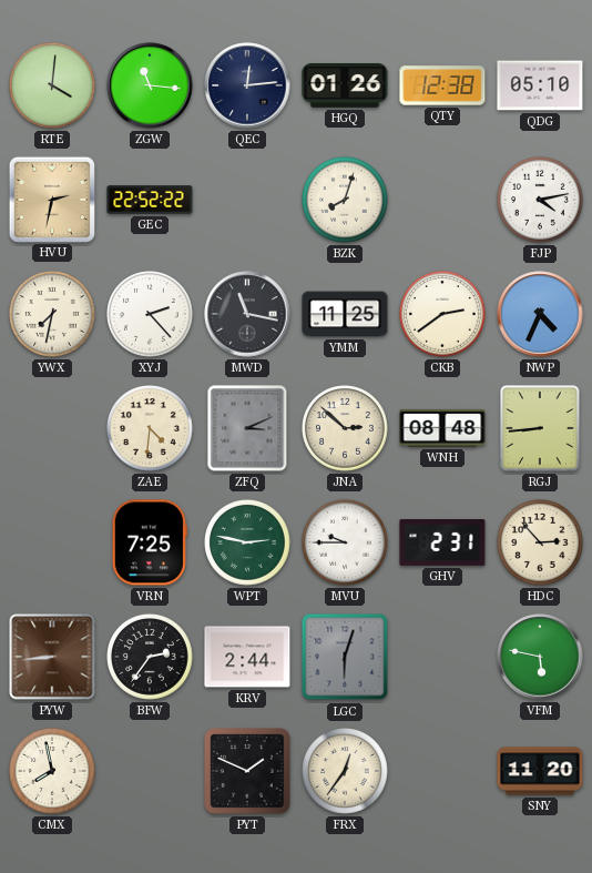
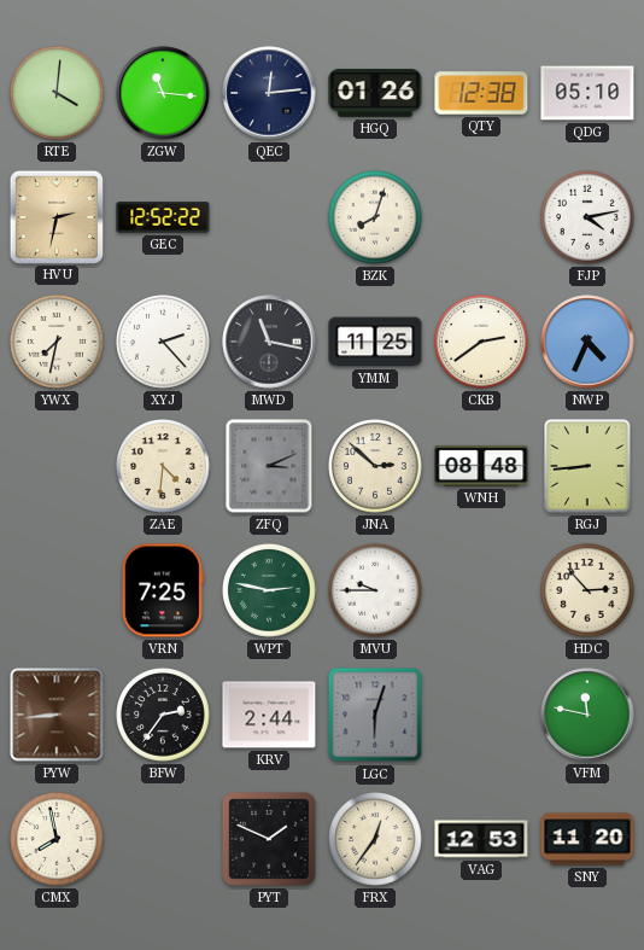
GEC: 22:52 -> 12:52 (163, 217)
GHV: 2:31 -> none (442, 544)
VFM: 5:47 -> 11:47 (587, 715)
VAG: none -> 12:53 (481, 839)
